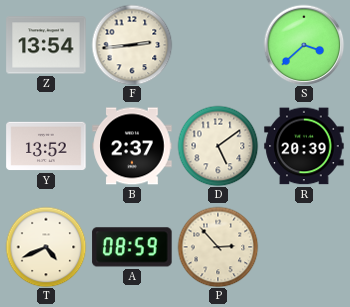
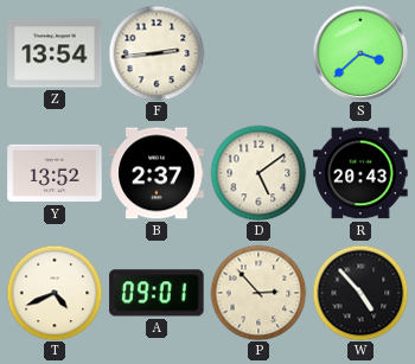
R: 20:39 -> 20:43 (360, 173)
A: 08:59 -> 09:01 (157, 293)
W: none -> 4:53 (360, 293)
